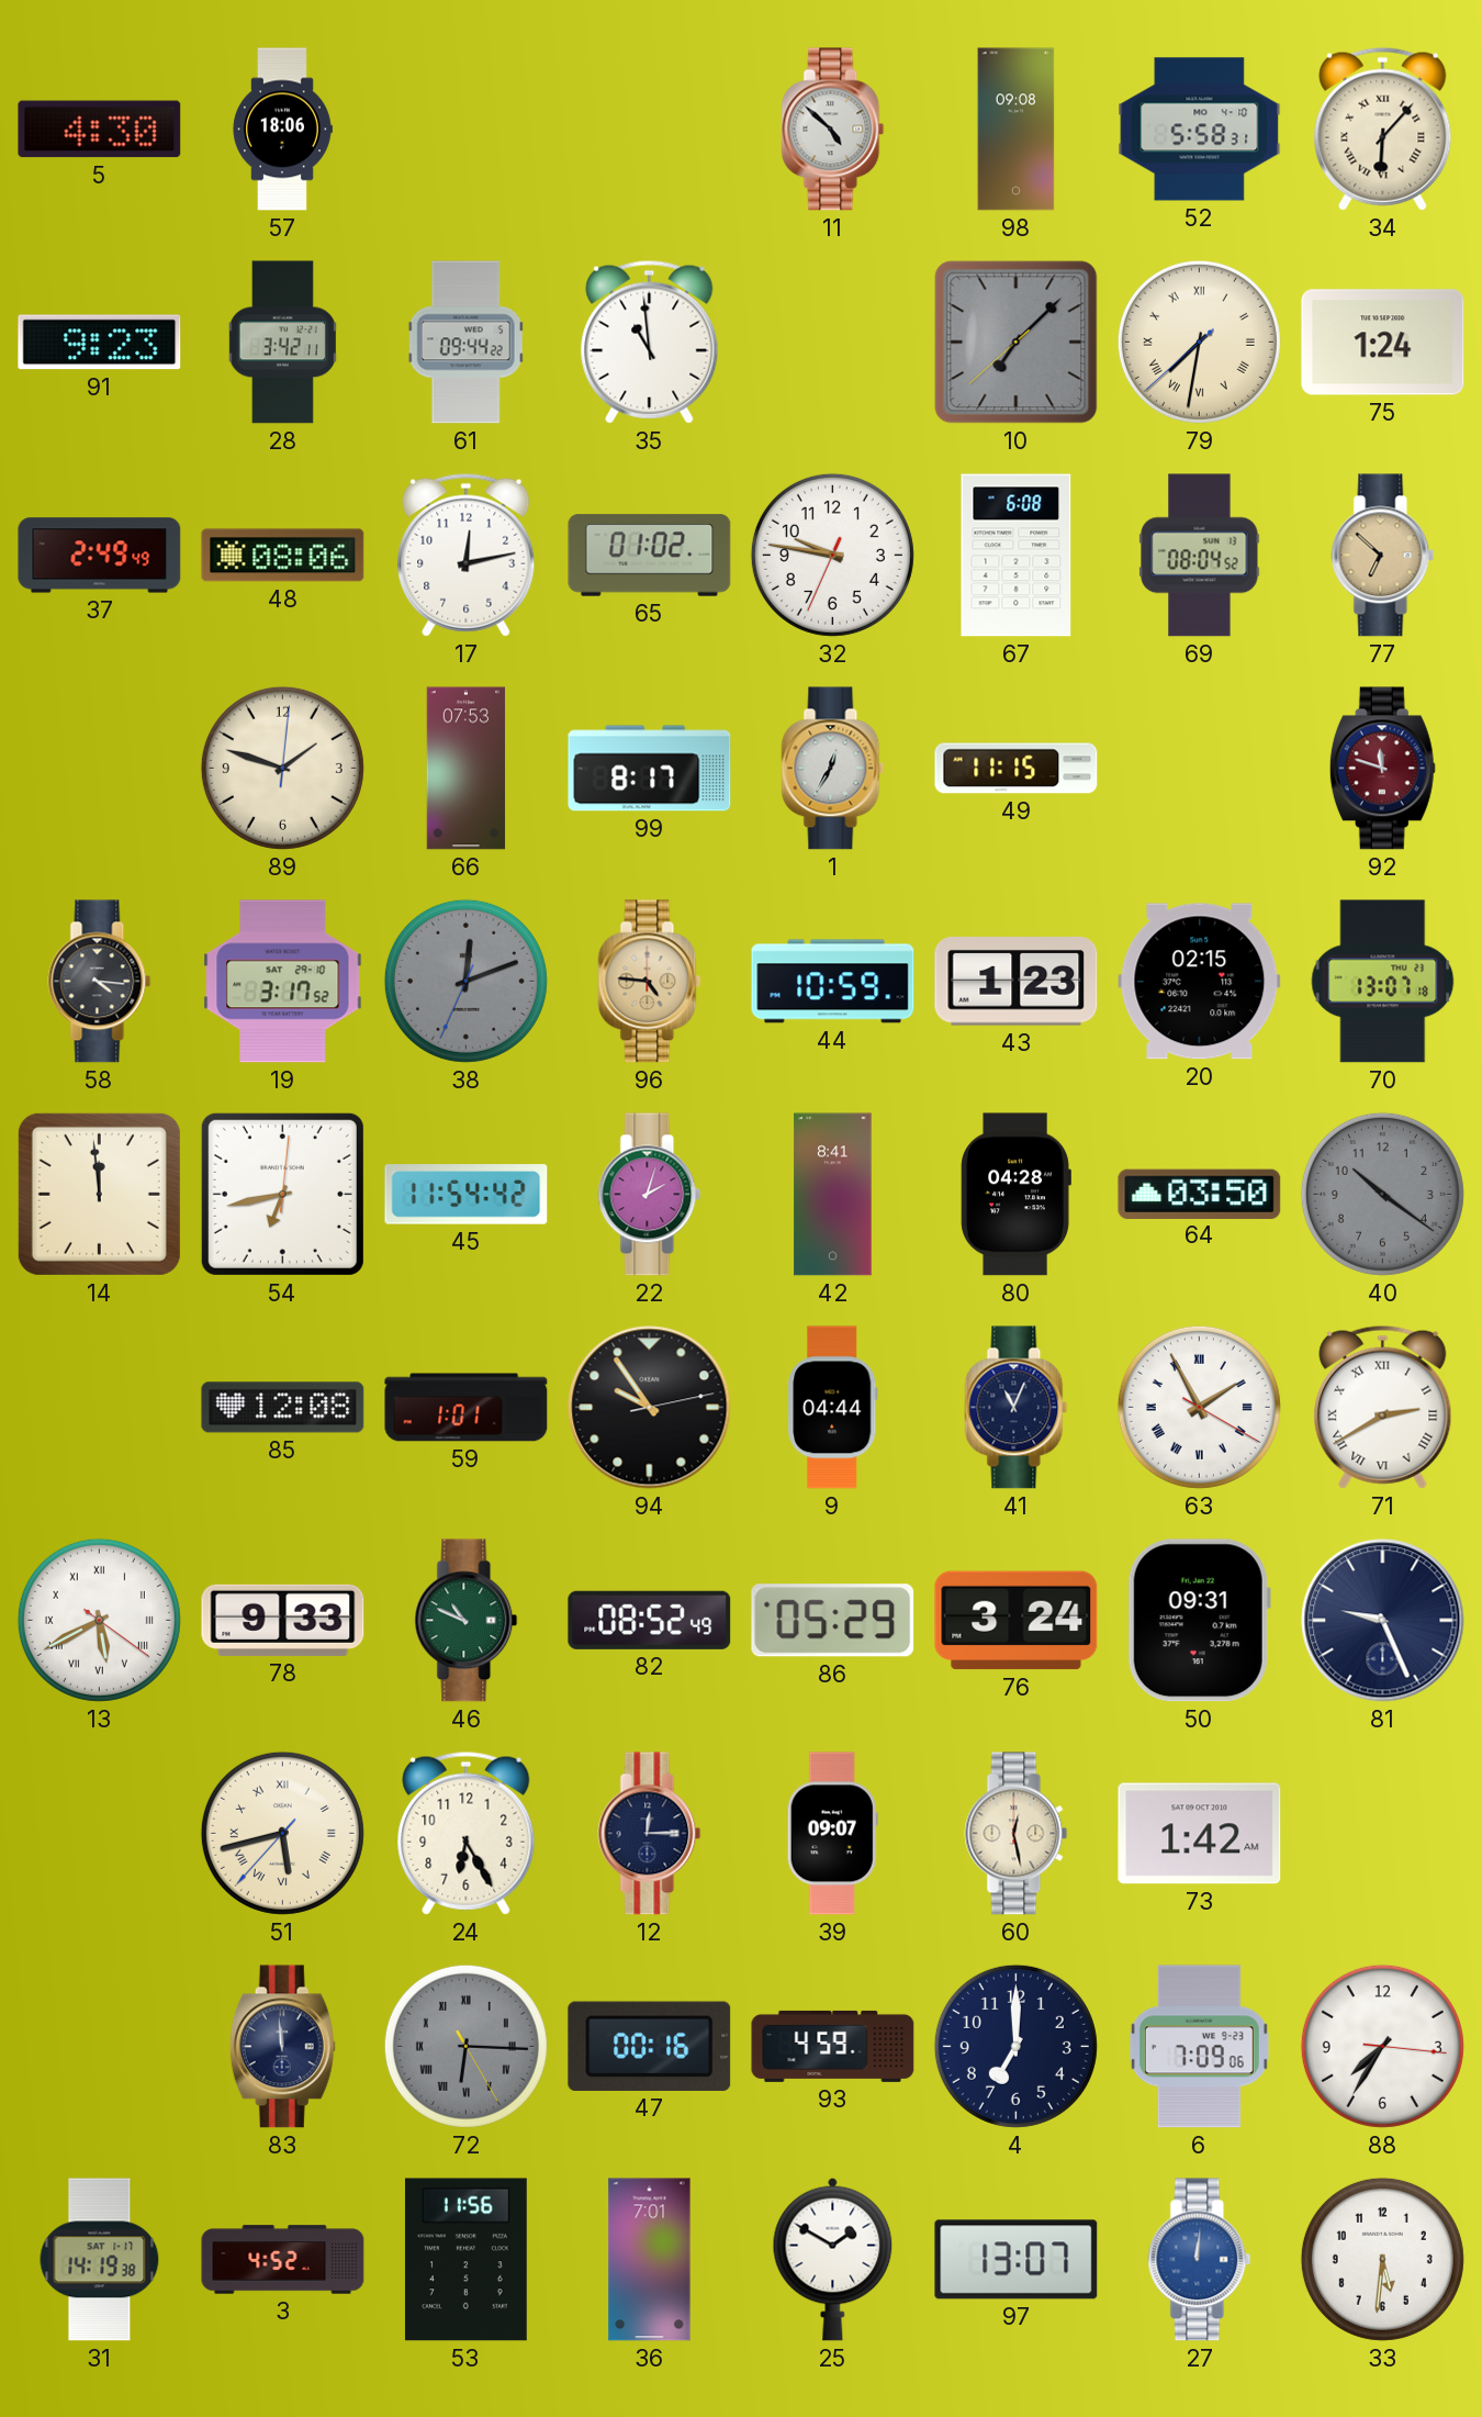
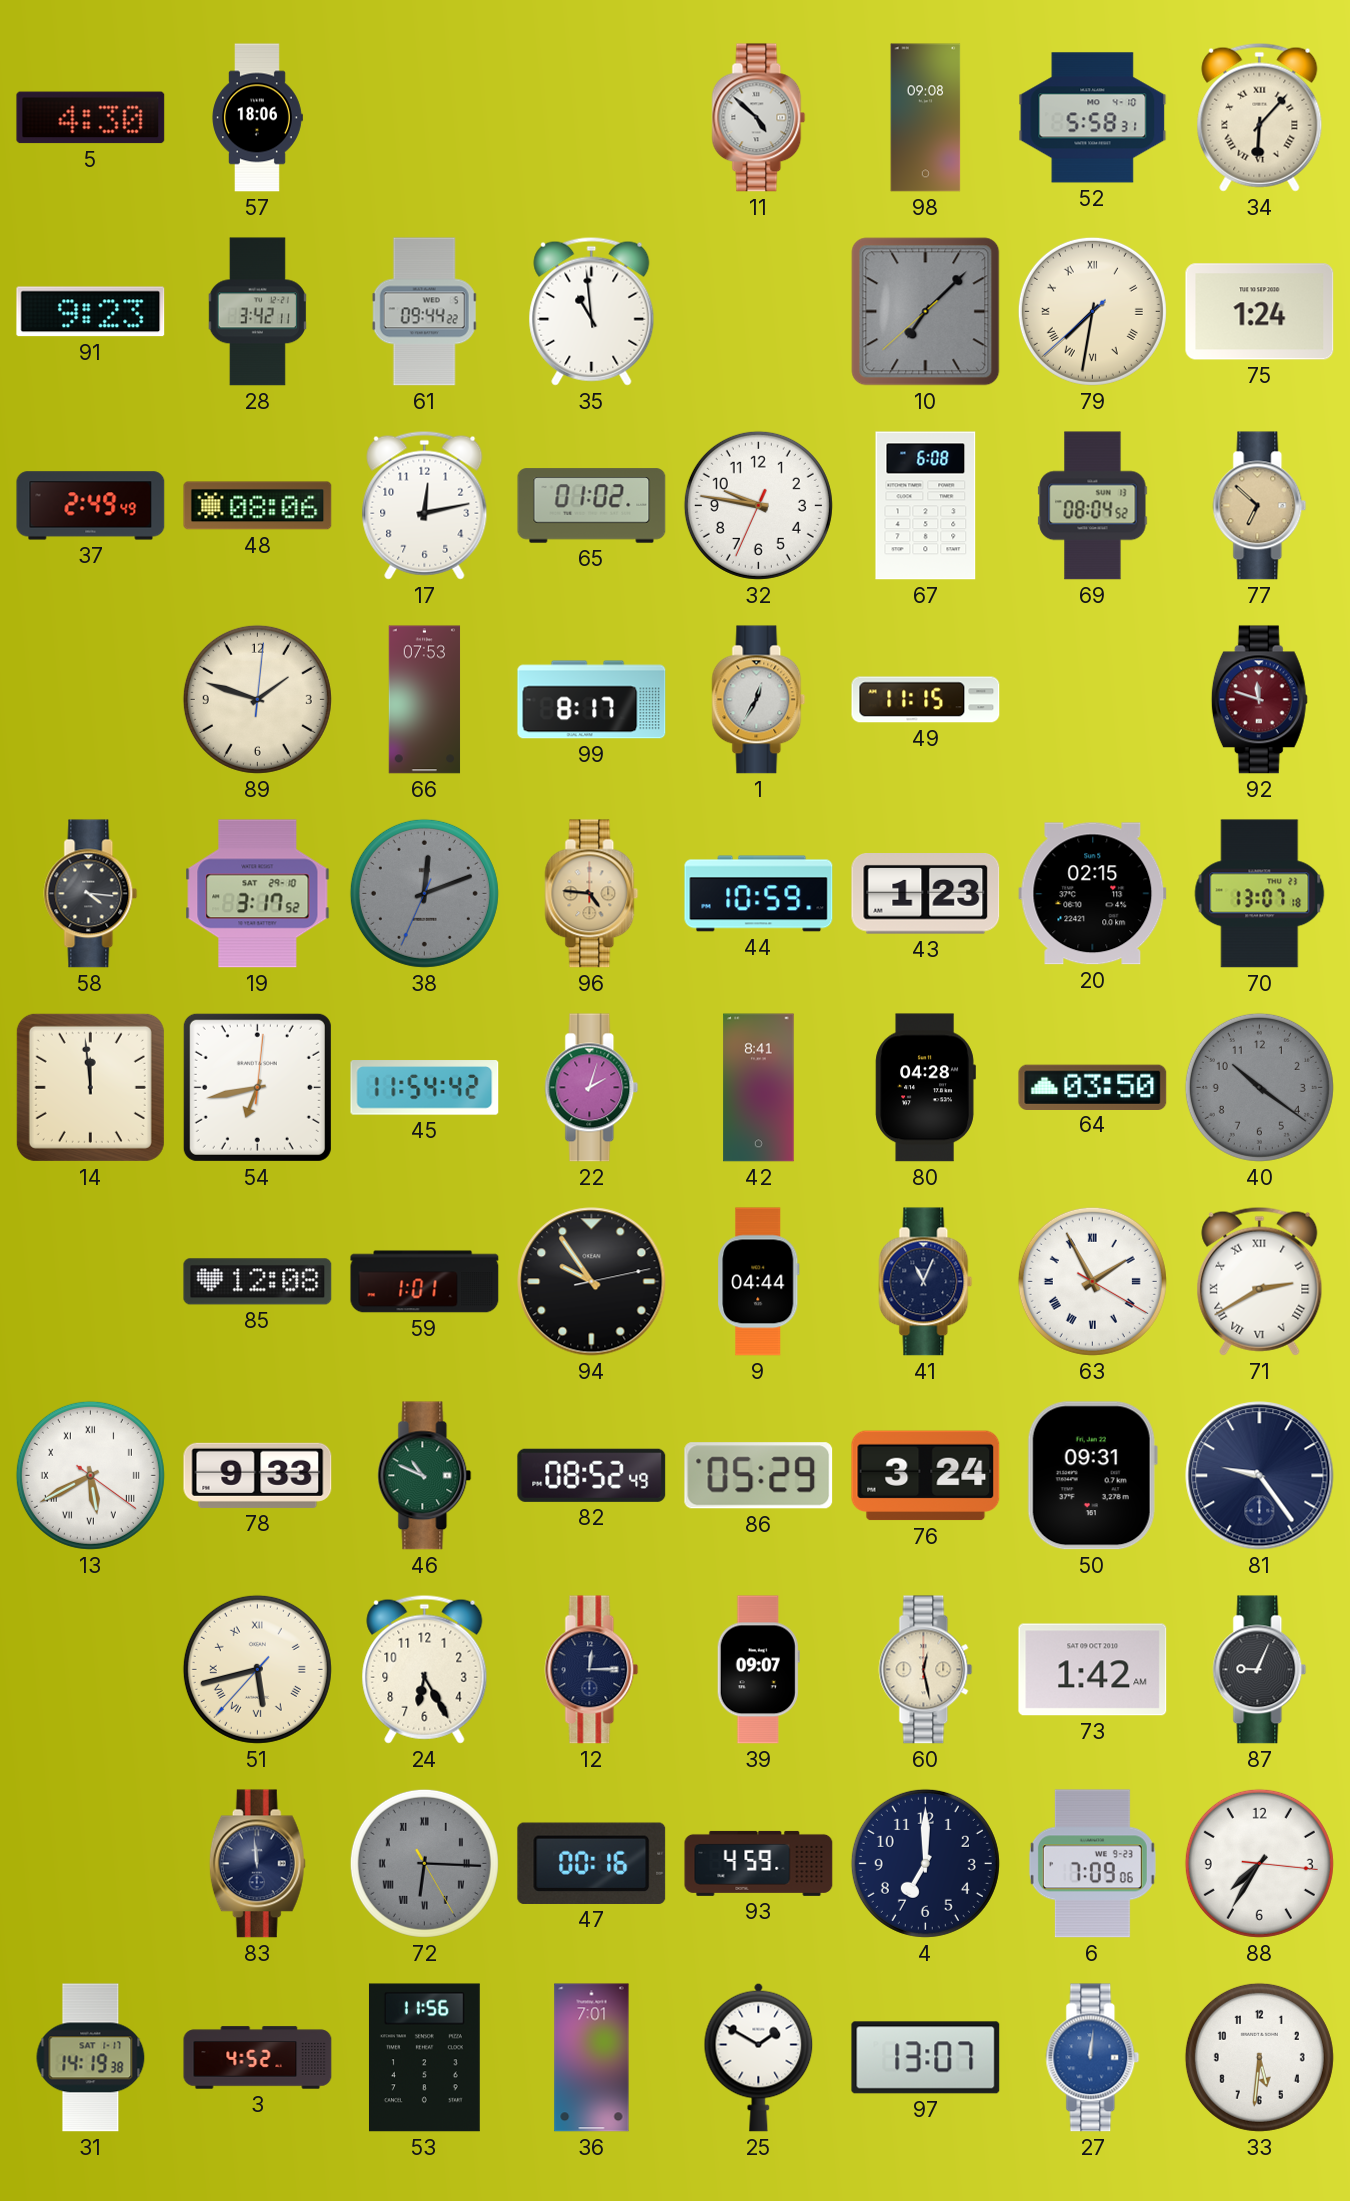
81: 9:26 -> 9:24 (1260, 1476)
87: none -> 9:04 (1260, 1670)
